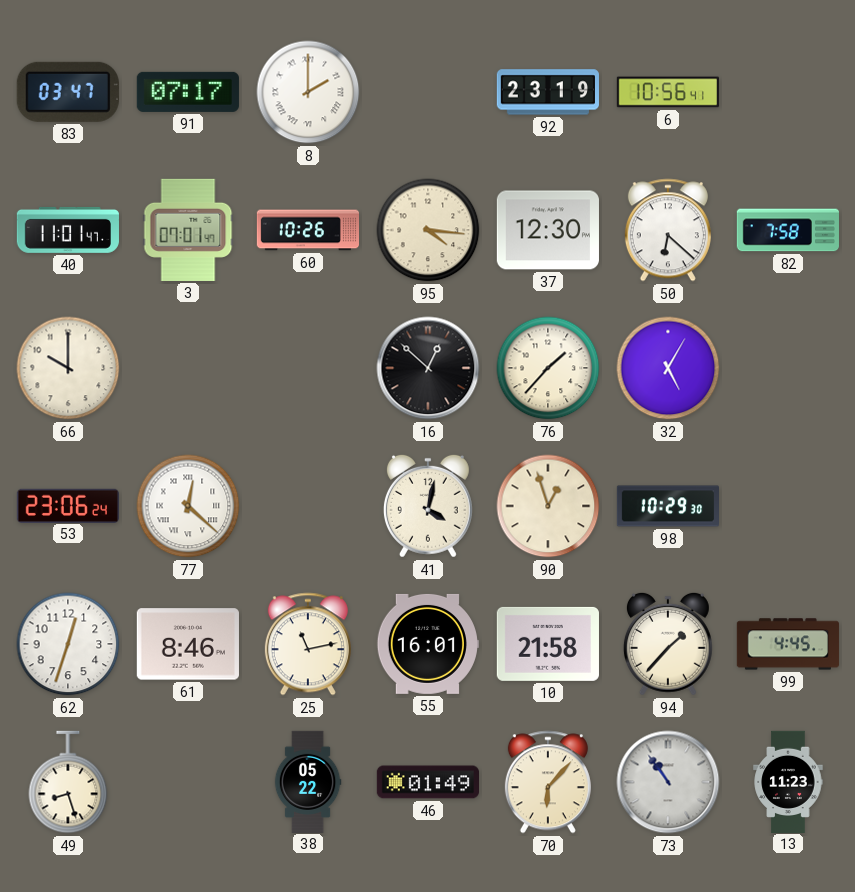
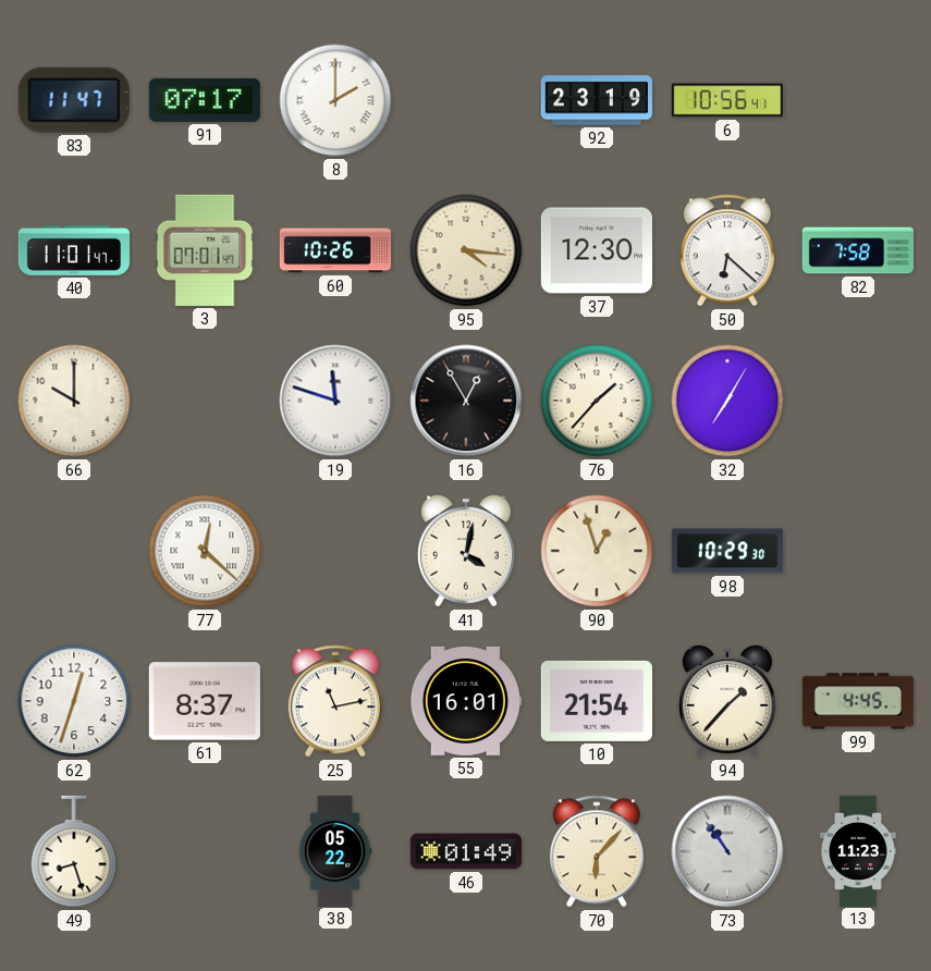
83: 03:47 -> 11:47 (74, 100)
19: none -> 11:48 (335, 401)
16: 12:52 -> 12:55 (466, 401)
32: 5:05 -> 7:05 (727, 401)
53: 23:06 -> none (68, 505)
61: 8:46 -> 8:37 (205, 701)
10: 21:58 -> 21:54 (597, 701)
